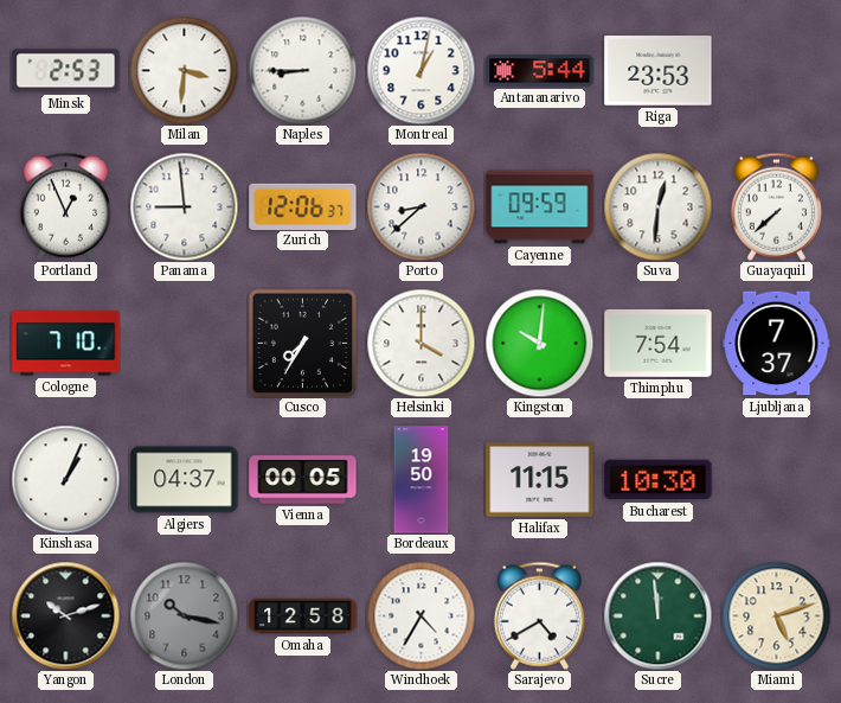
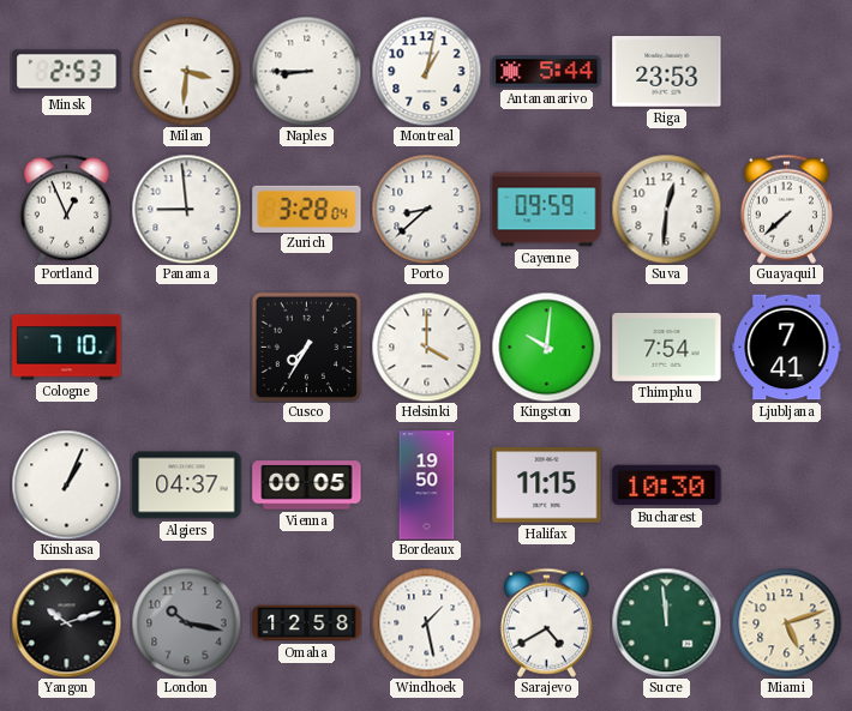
Zurich: 12:06 -> 3:28 (307, 209)
Ljubljana: 7:37 -> 7:41 (787, 348)
Windhoek: 4:35 -> 1:28 (426, 622)
